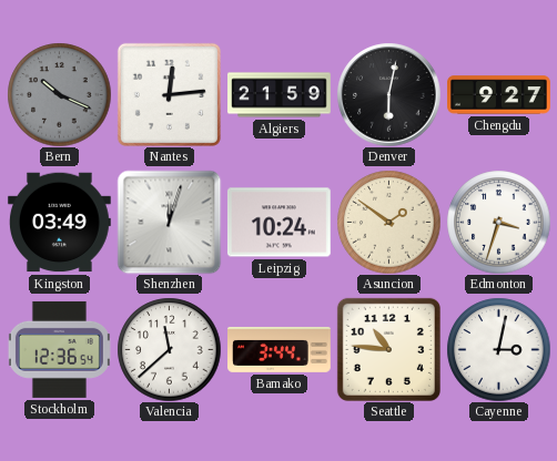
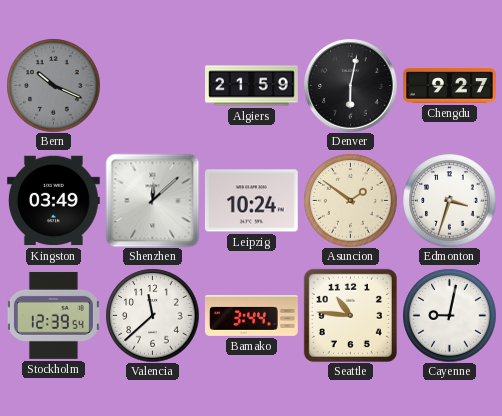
Nantes: 12:14 -> none (169, 94)
Shenzhen: 12:03 -> 12:08 (152, 200)
Stockholm: 12:36 -> 12:39 (53, 315)
Cayenne: 3:02 -> 9:02 (449, 315)
